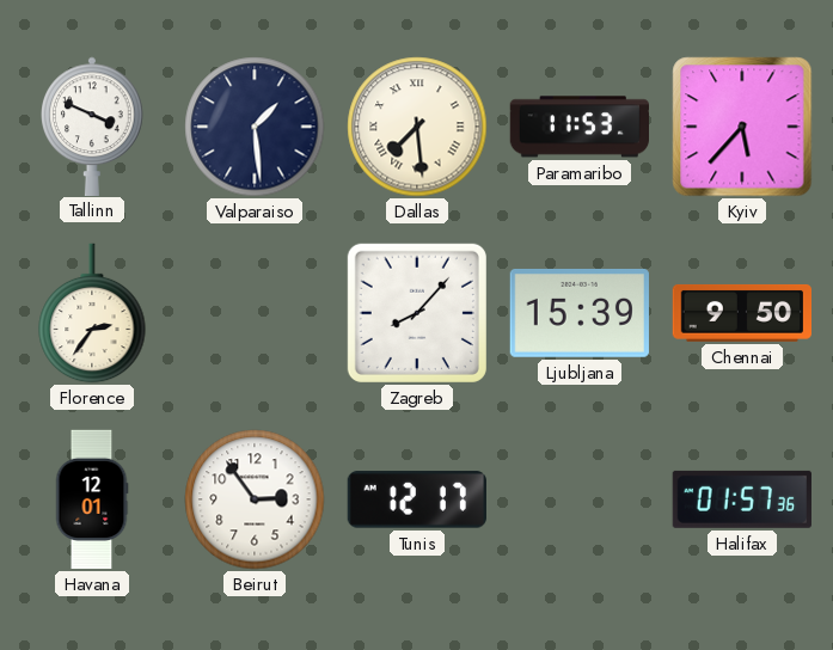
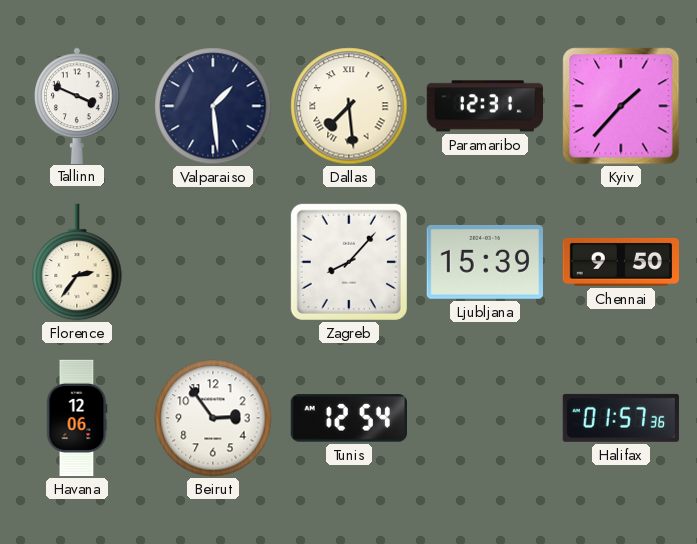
Paramaribo: 11:53 -> 12:31 (484, 106)
Kyiv: 5:37 -> 1:37 (621, 106)
Havana: 12:01 -> 12:06 (77, 418)
Tunis: 12:17 -> 12:54 (348, 418)
